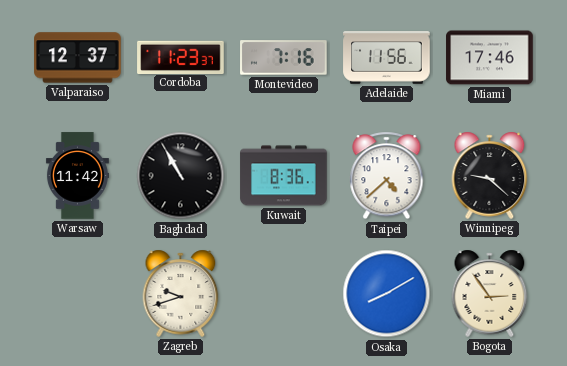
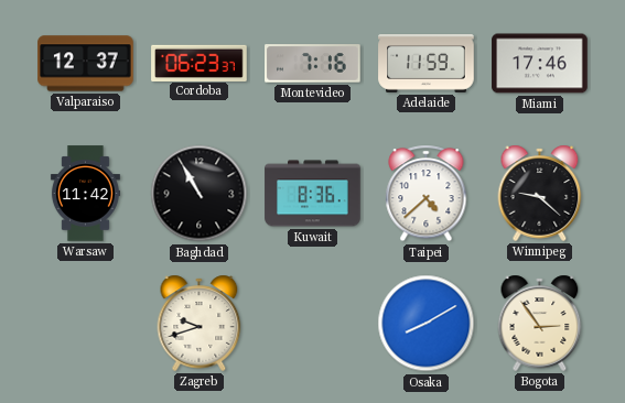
Cordoba: 11:23 -> 06:23 (200, 63)
Adelaide: 11:56 -> 11:59 (427, 64)
